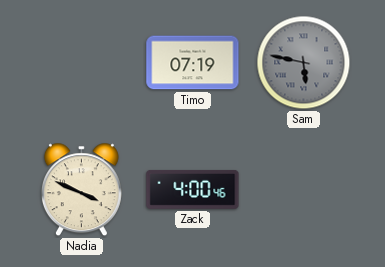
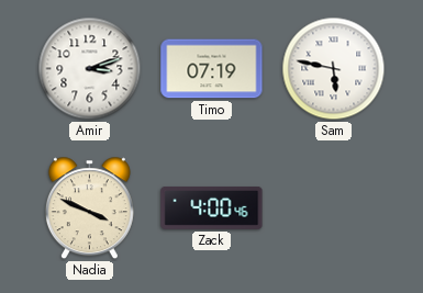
Amir: none -> 3:12 (90, 69)
Sam dial: grey -> white (334, 69)
